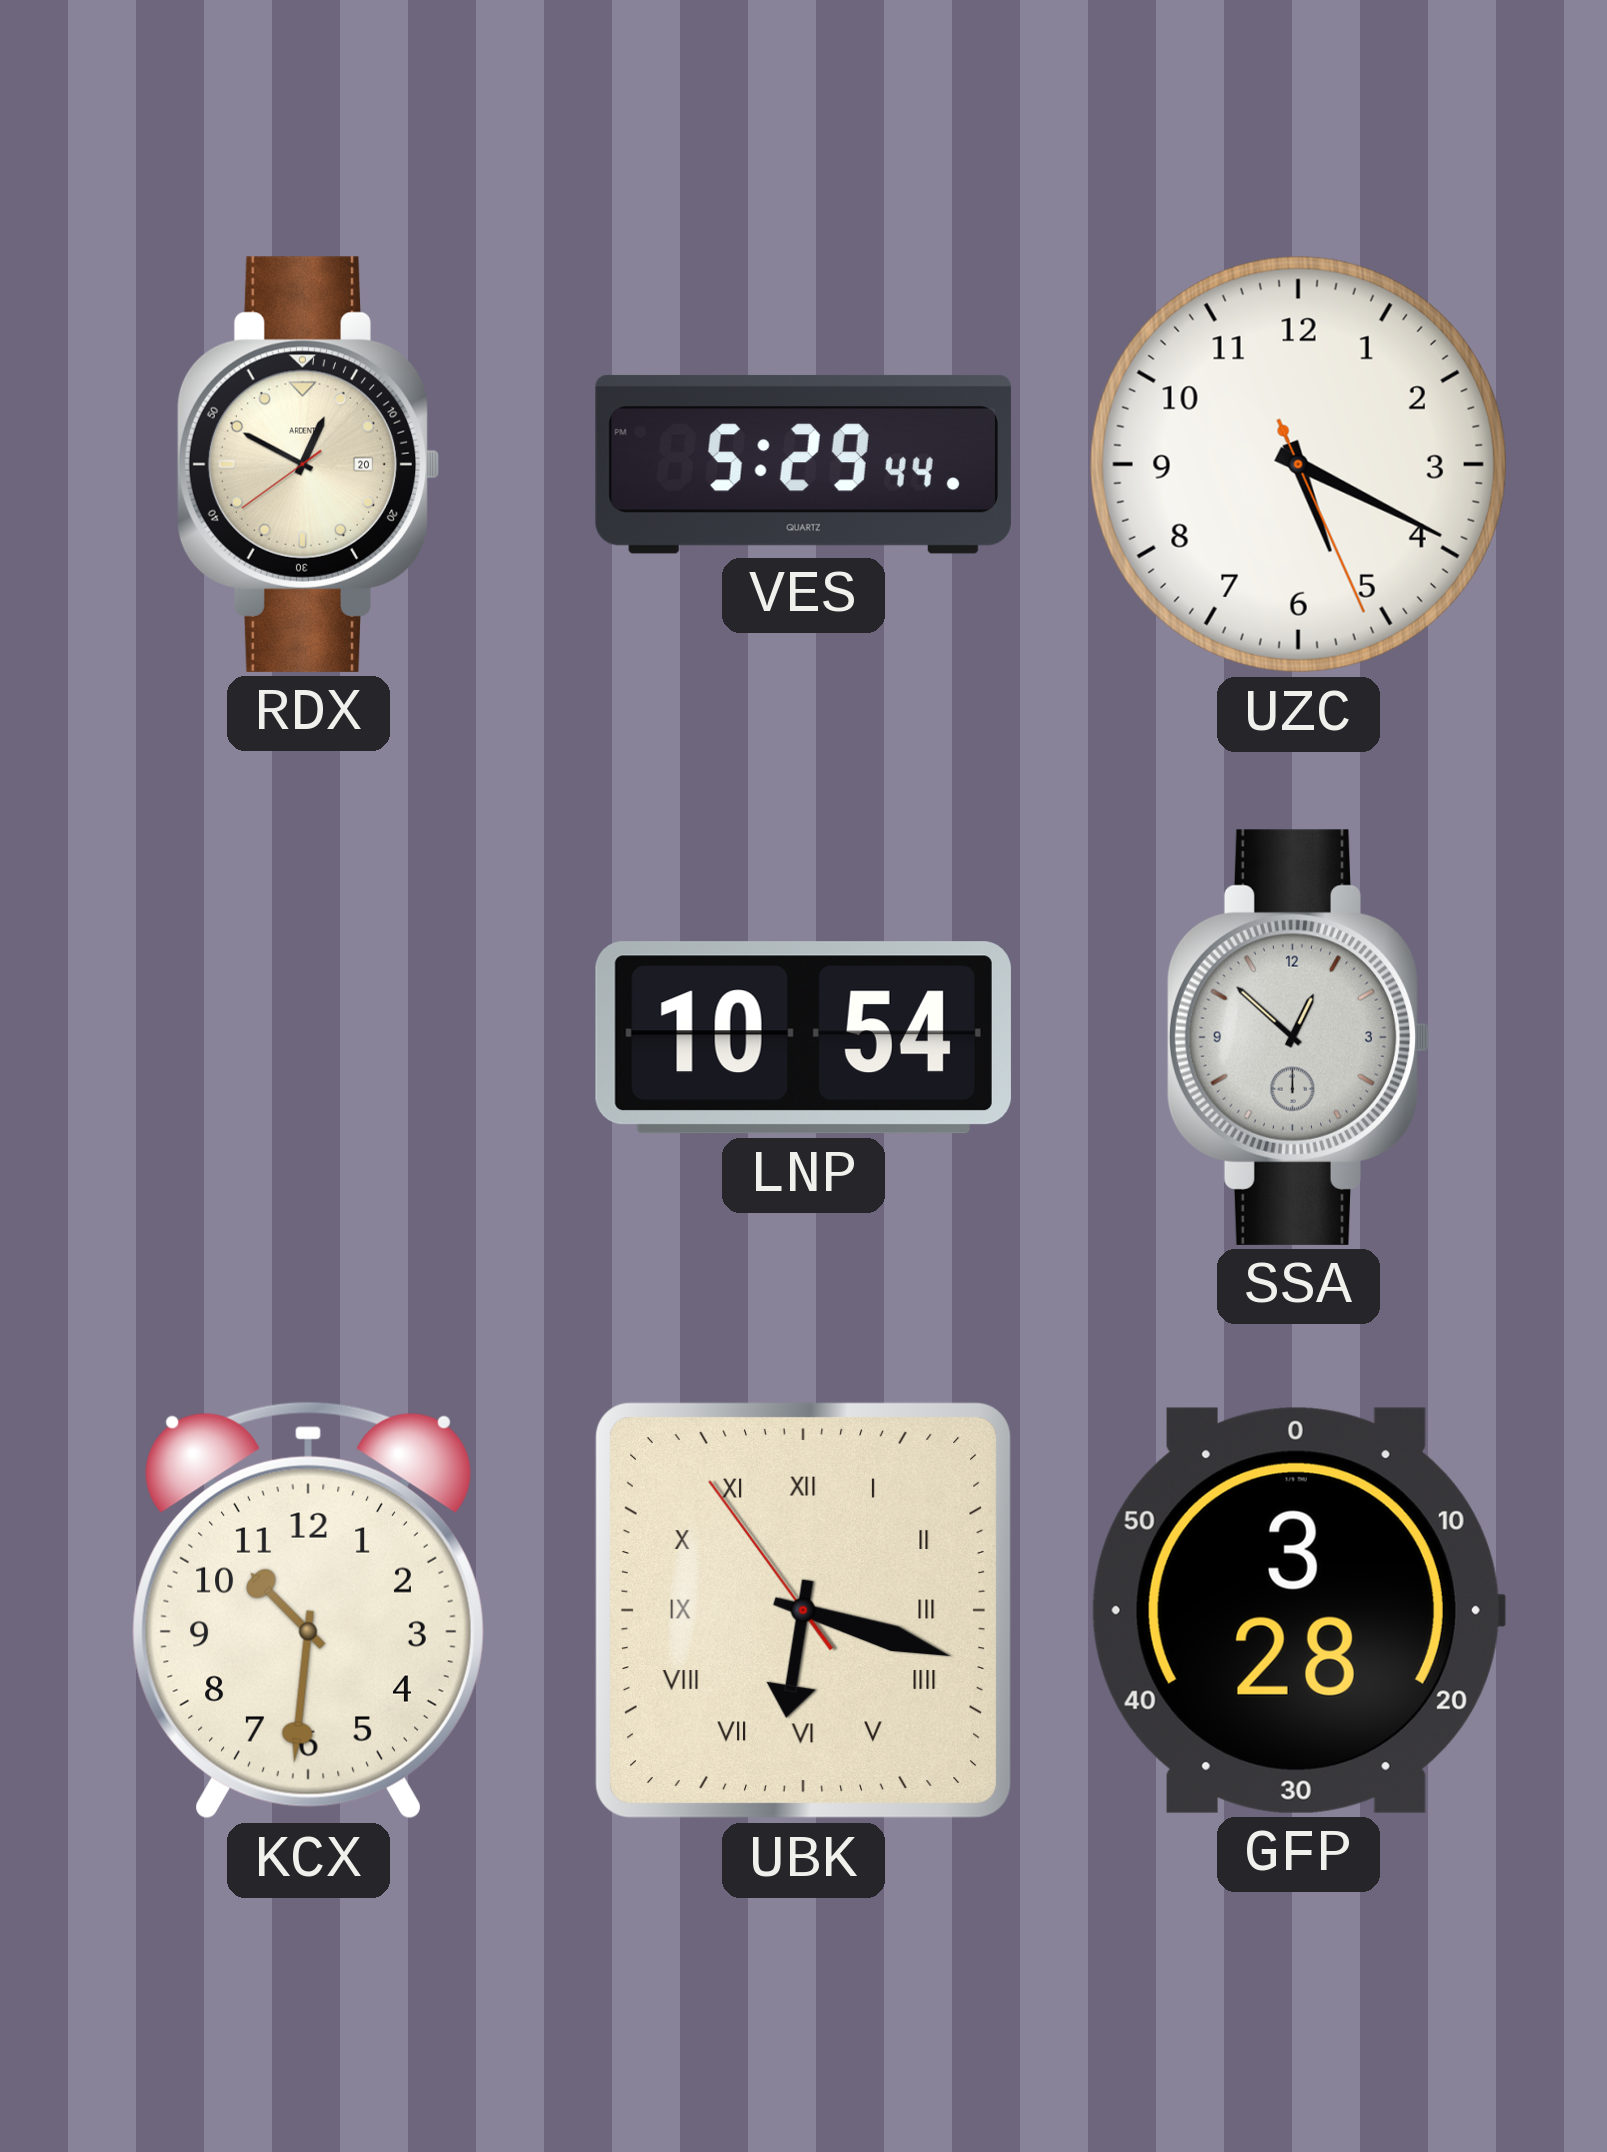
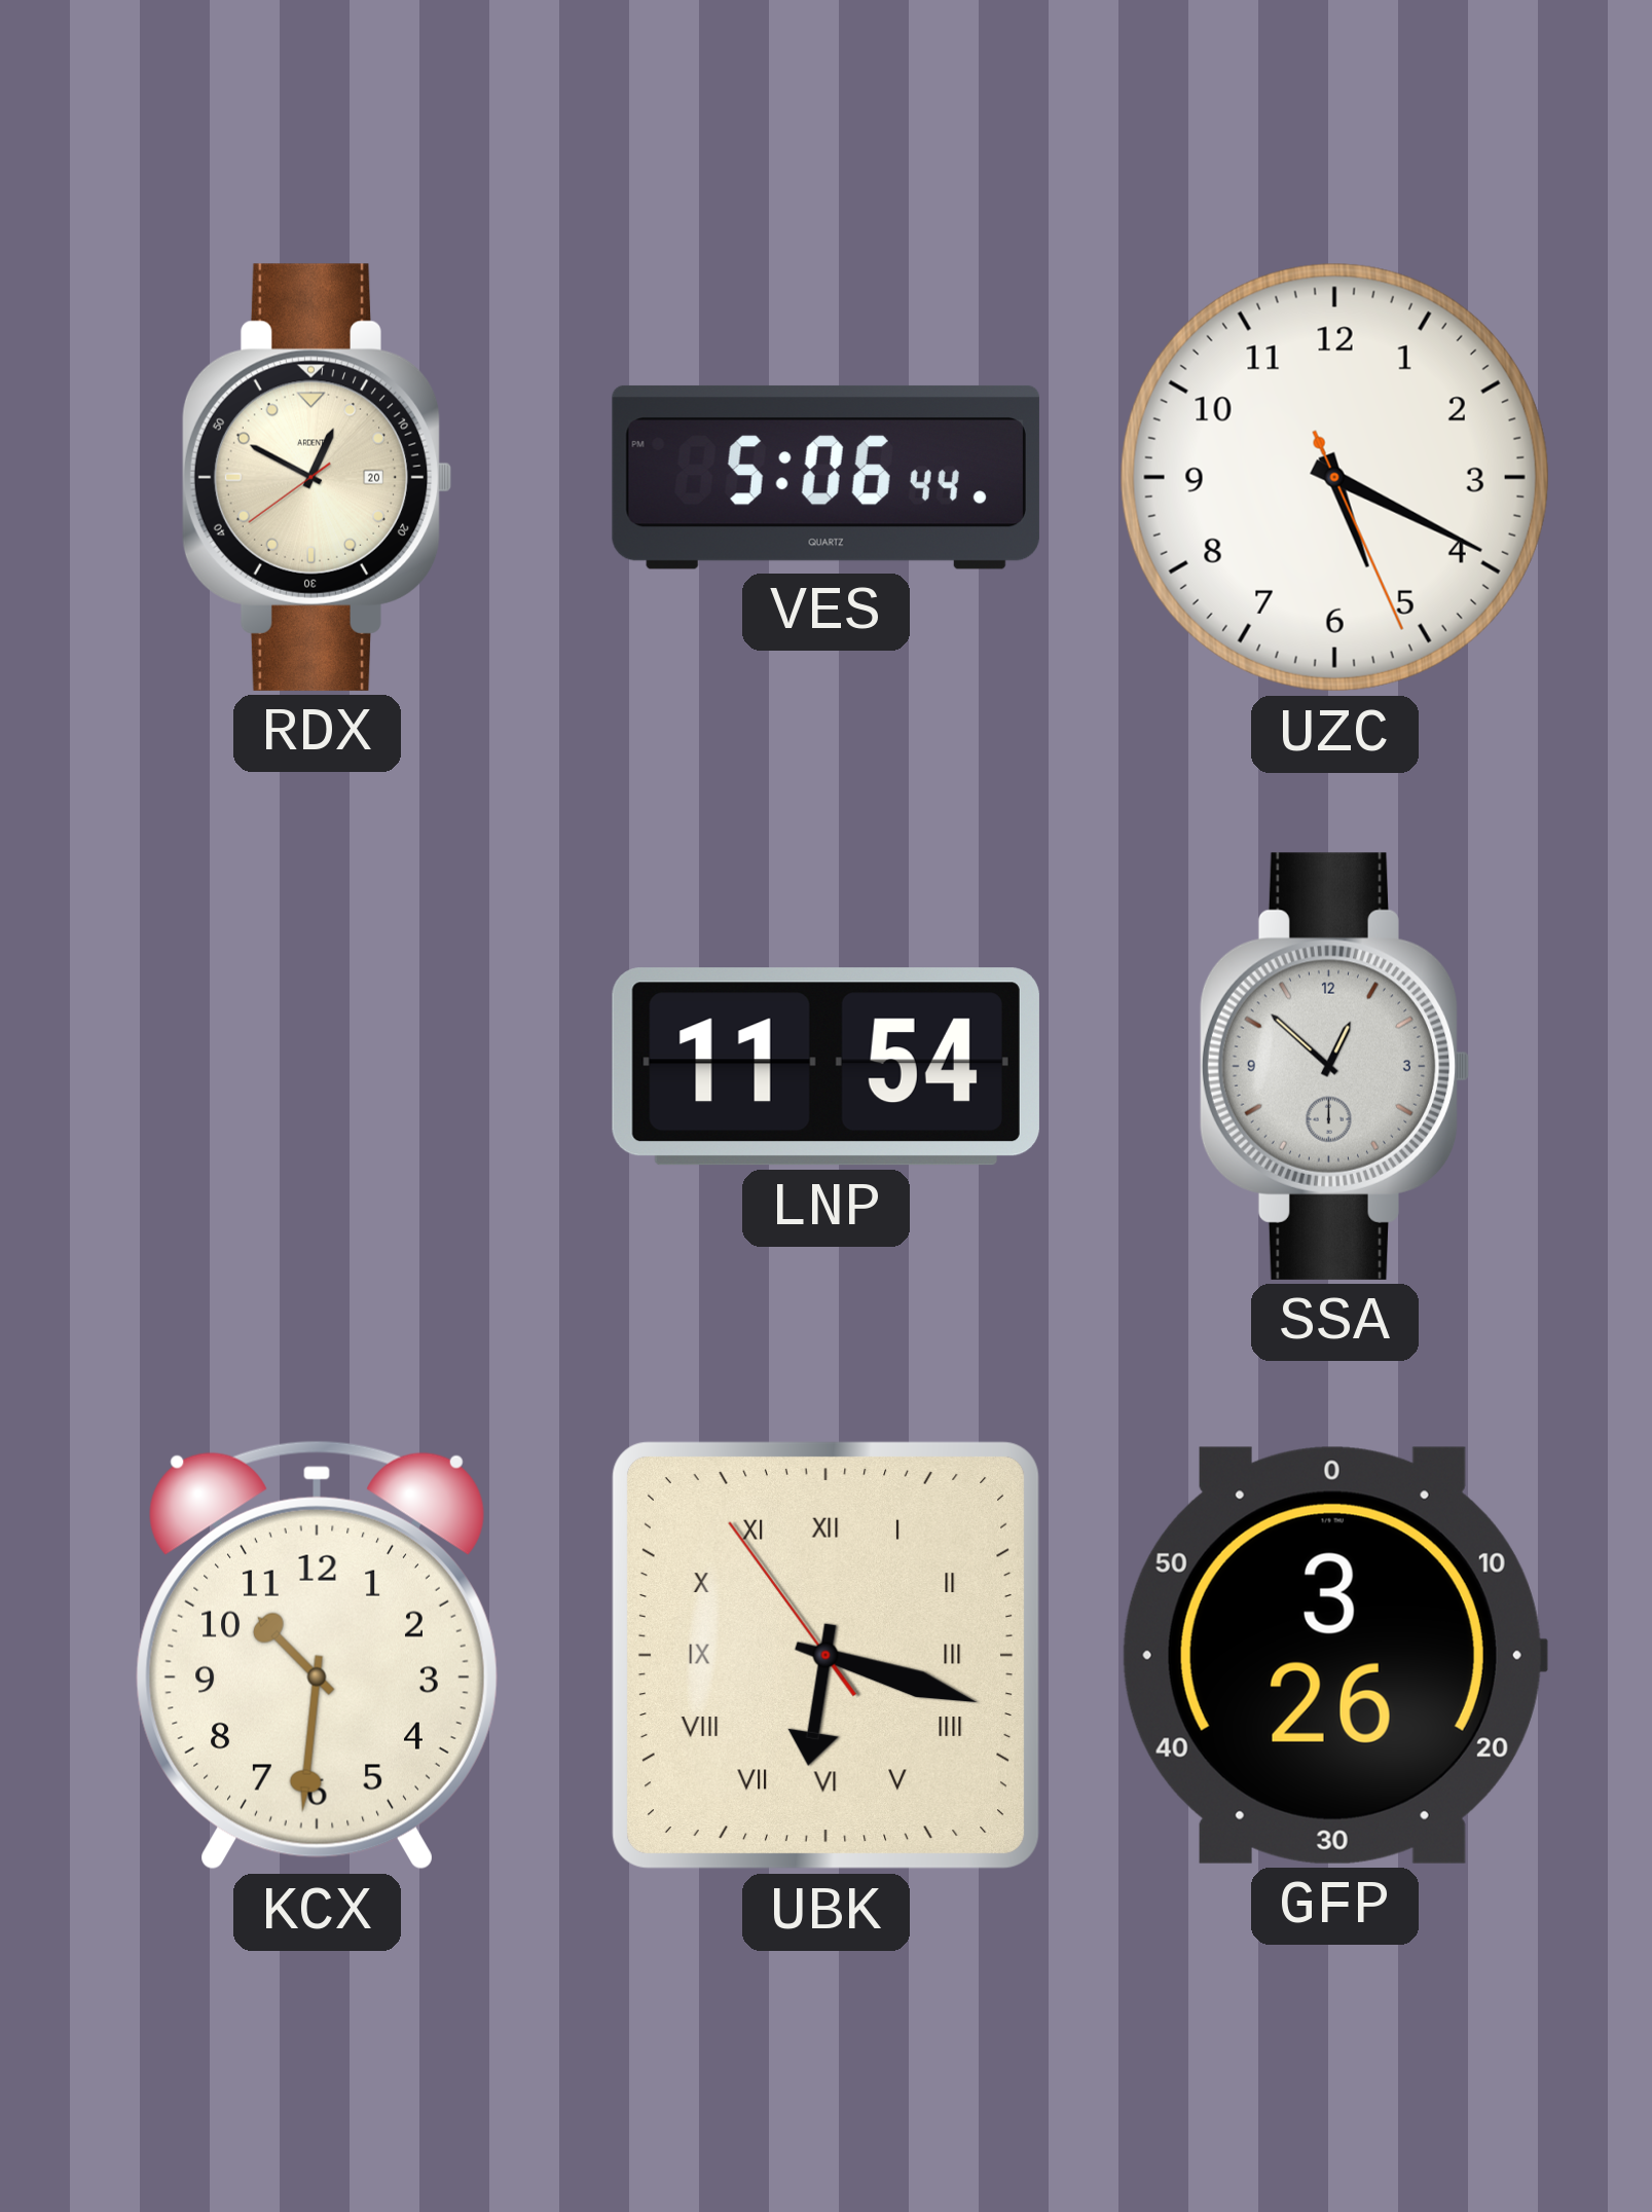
VES: 5:29 -> 5:06 (825, 477)
LNP: 10:54 -> 11:54 (825, 1067)
GFP: 3:28 -> 3:26 (1334, 1655)
